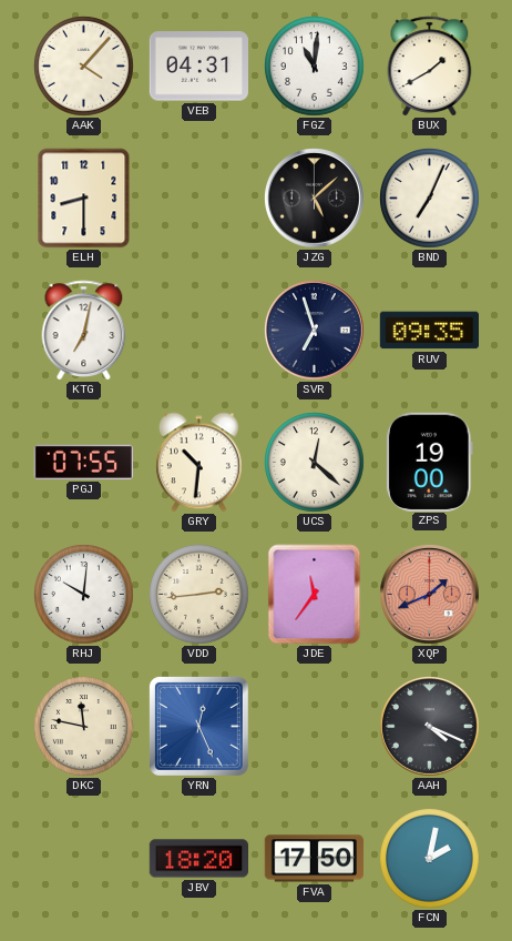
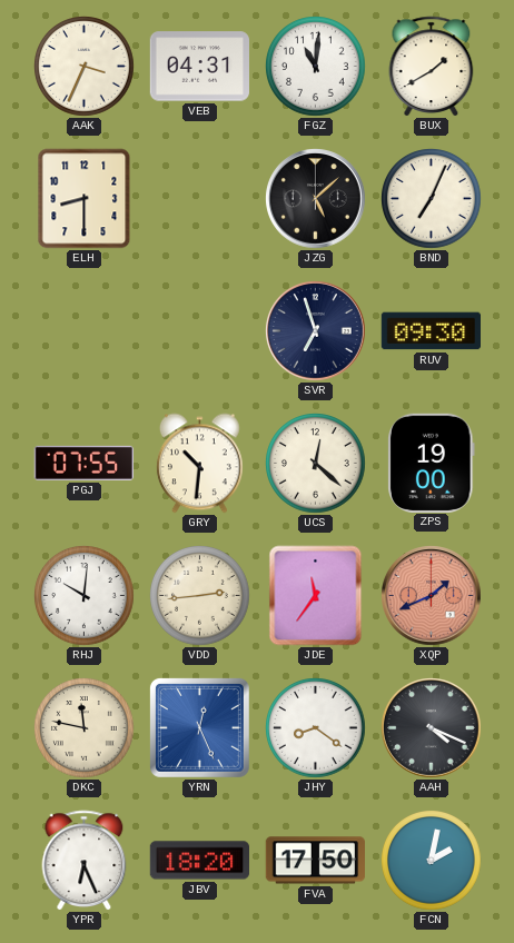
AAK: 4:07 -> 3:34 (85, 67)
KTG: 7:02 -> none (84, 330)
RUV: 09:35 -> 09:30 (431, 331)
JHY: none -> 8:21 (316, 728)
YPR: none -> 6:26 (85, 860)
